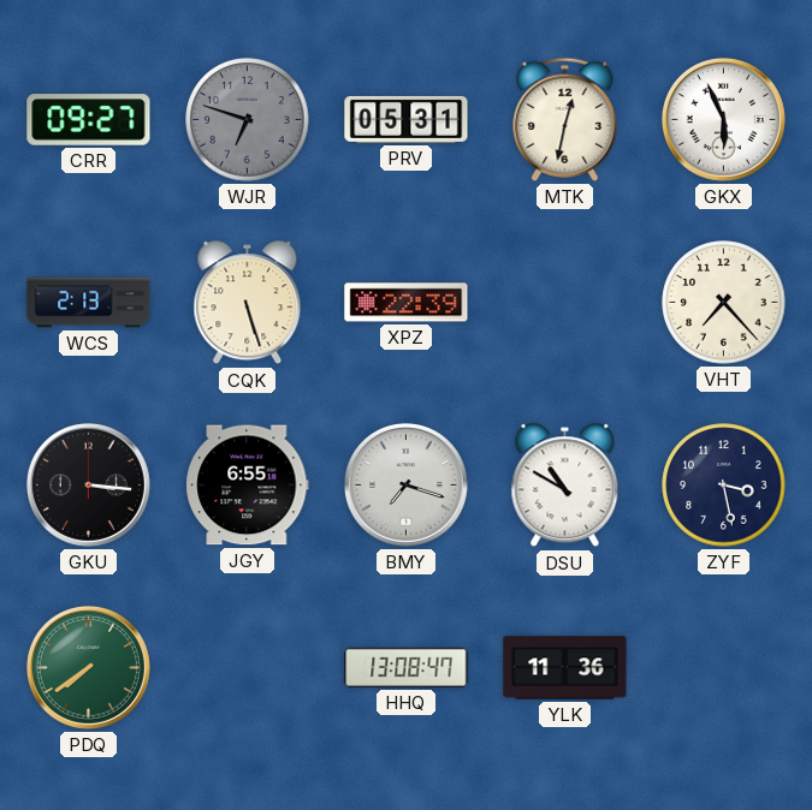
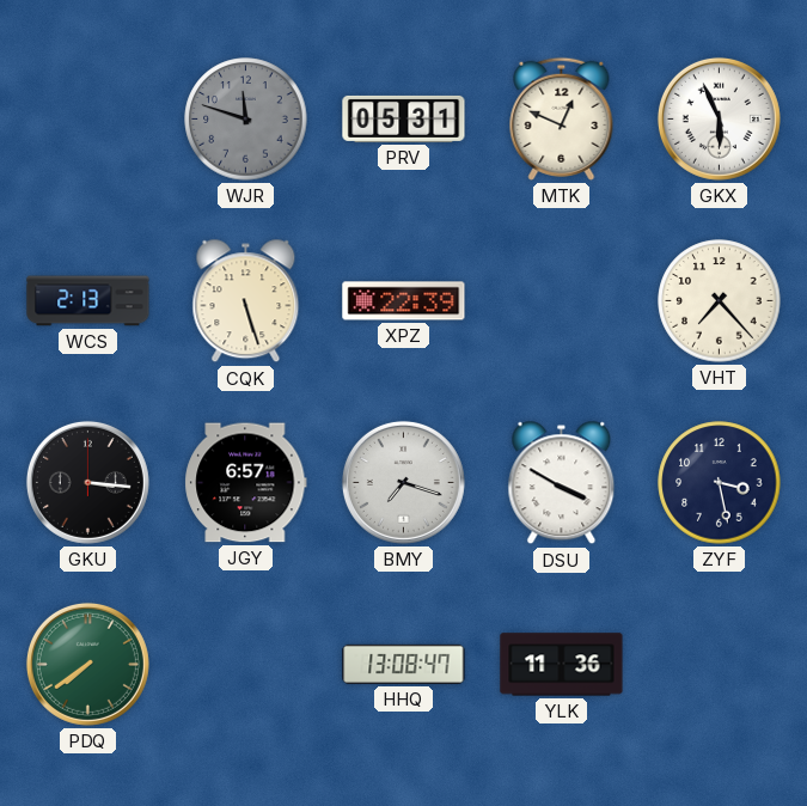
CRR: 09:27 -> none (89, 120)
WJR: 6:48 -> 11:48 (246, 120)
MTK: 12:32 -> 12:49 (562, 118)
JGY: 6:55 -> 6:57 (246, 483)
DSU: 10:50 -> 3:50 (562, 483)
